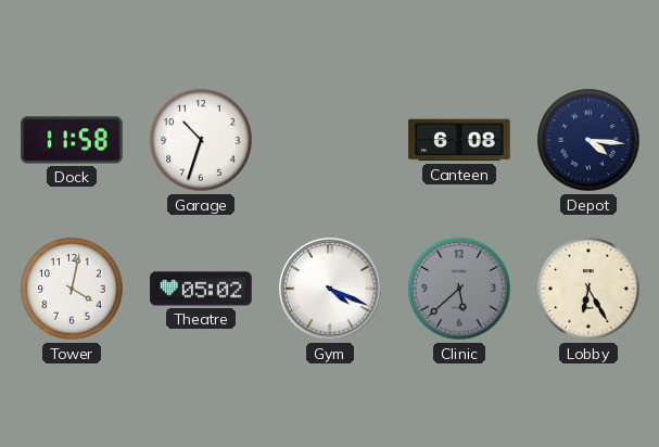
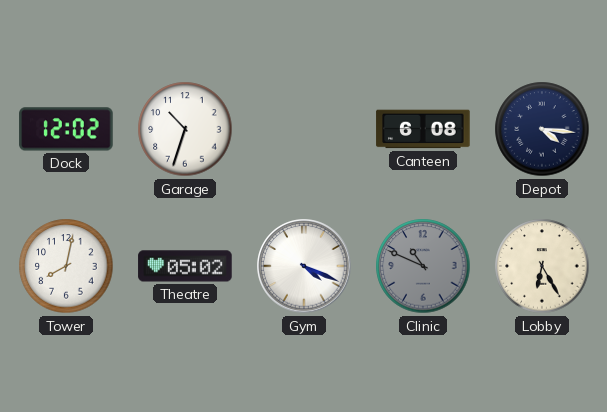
Dock: 11:58 -> 12:02 (66, 129)
Tower: 4:02 -> 8:02 (66, 266)
Clinic: 5:38 -> 10:49 (423, 266)
